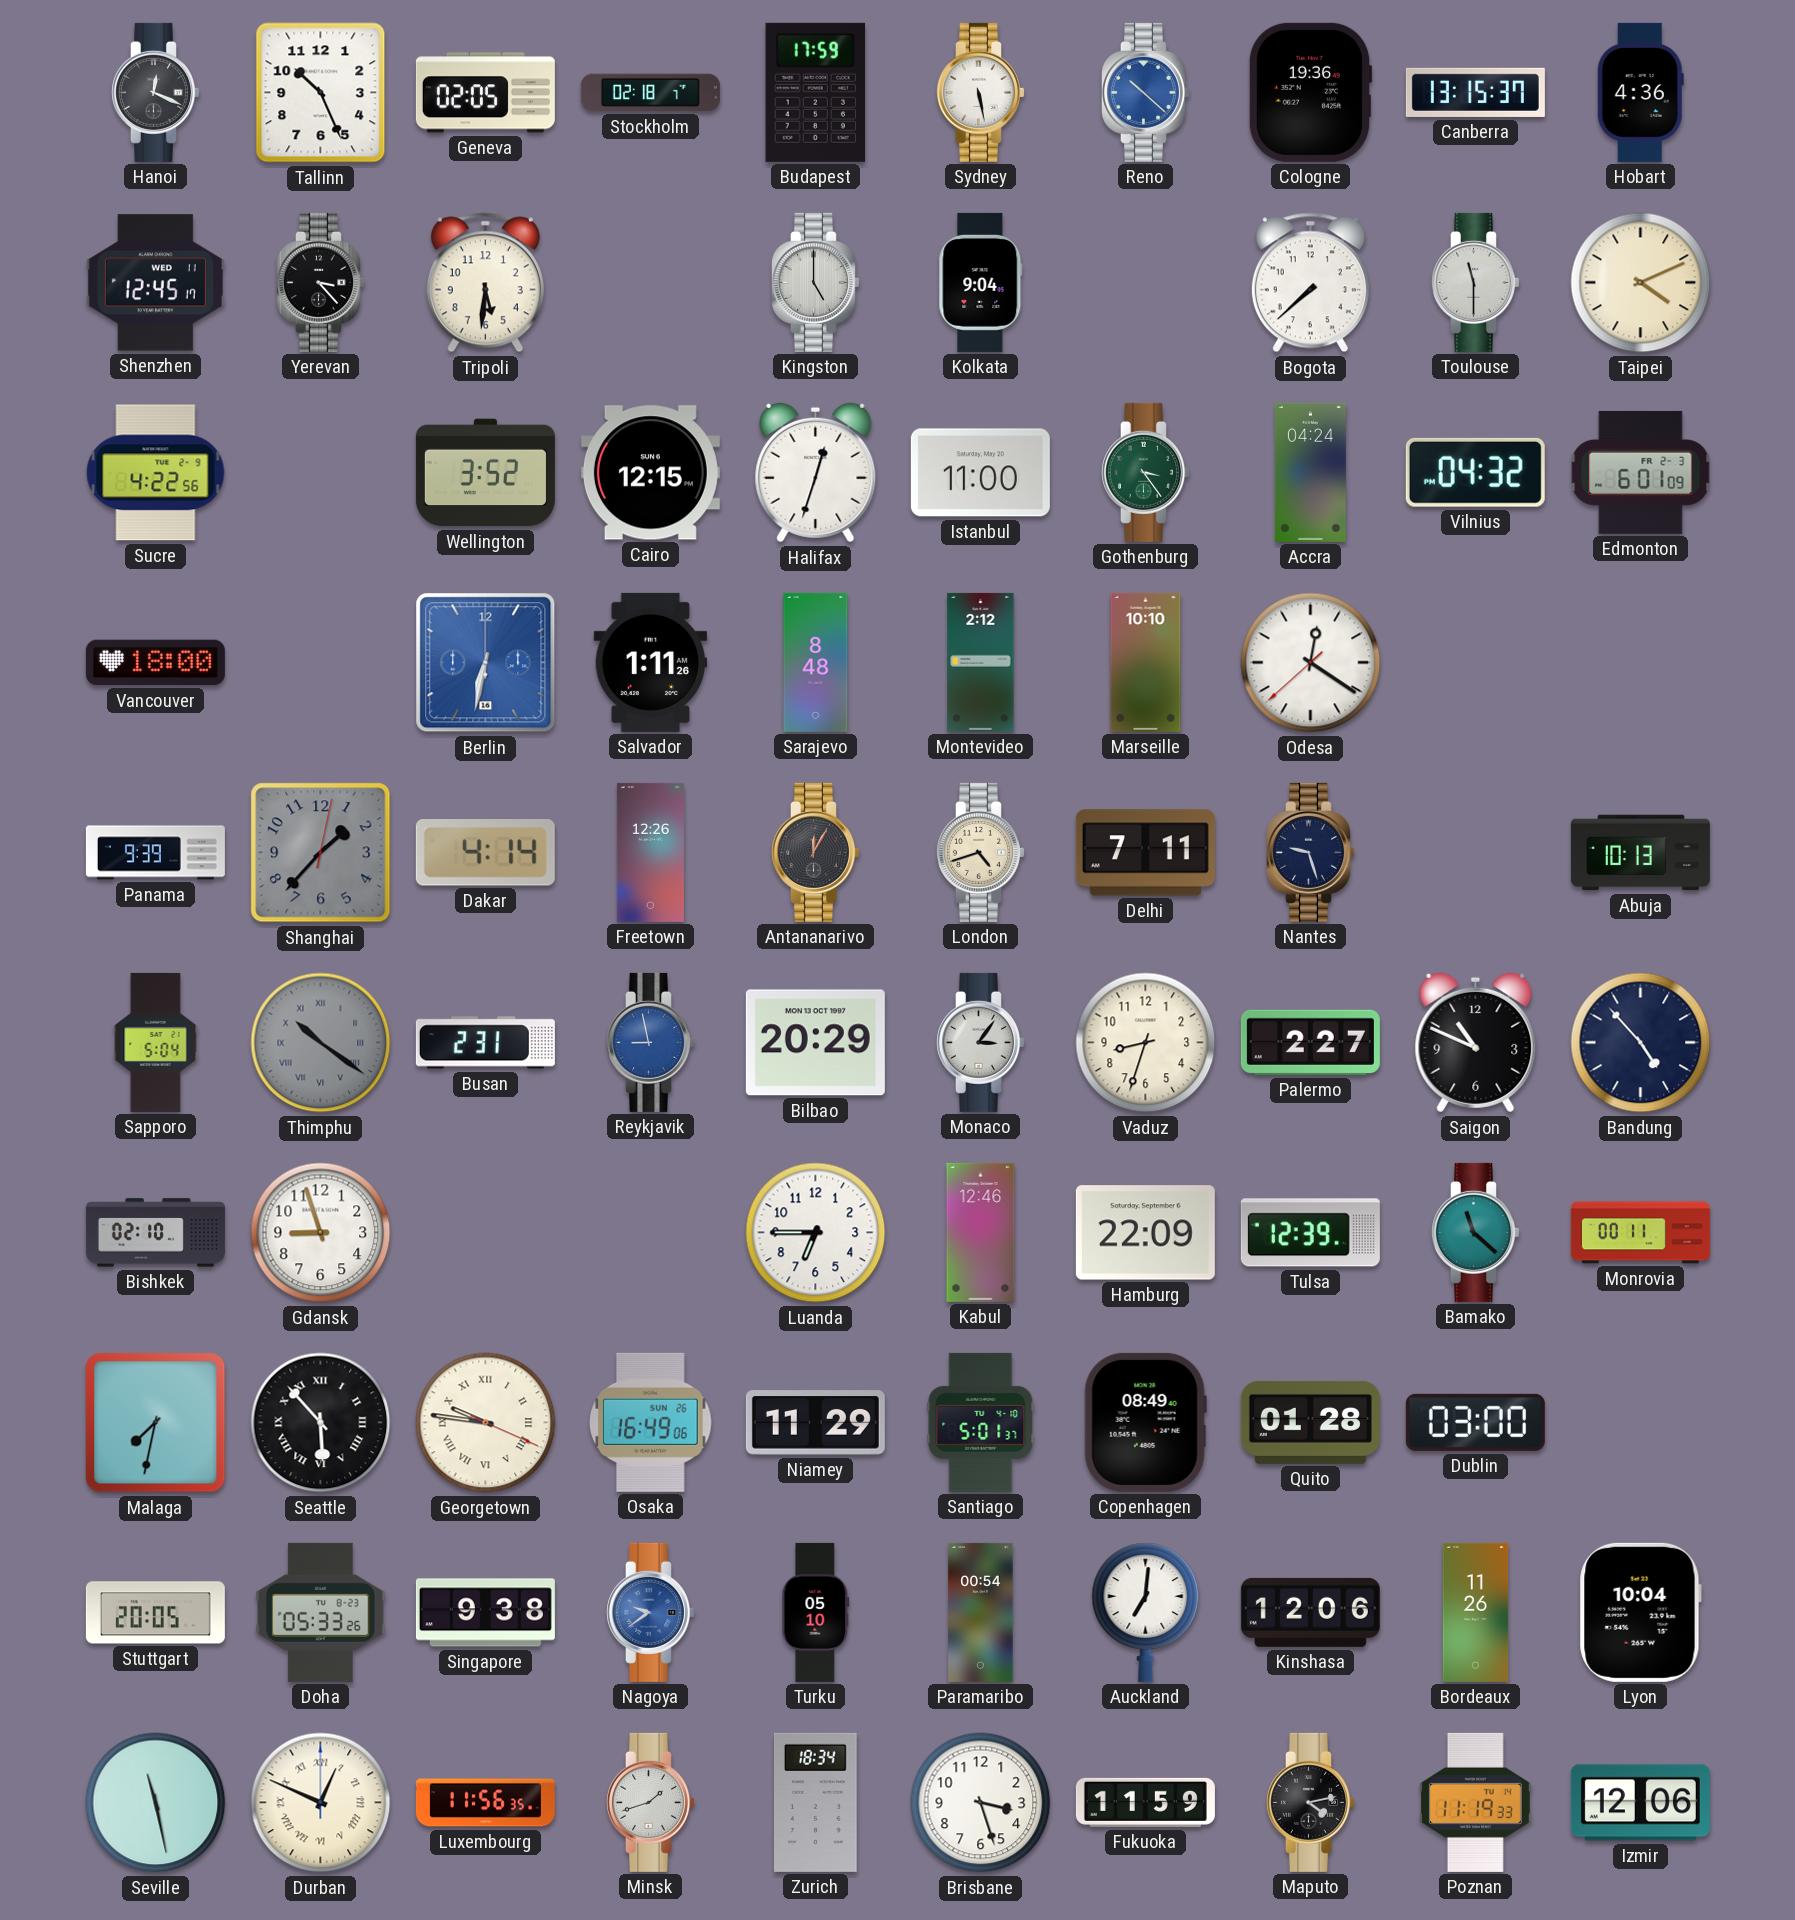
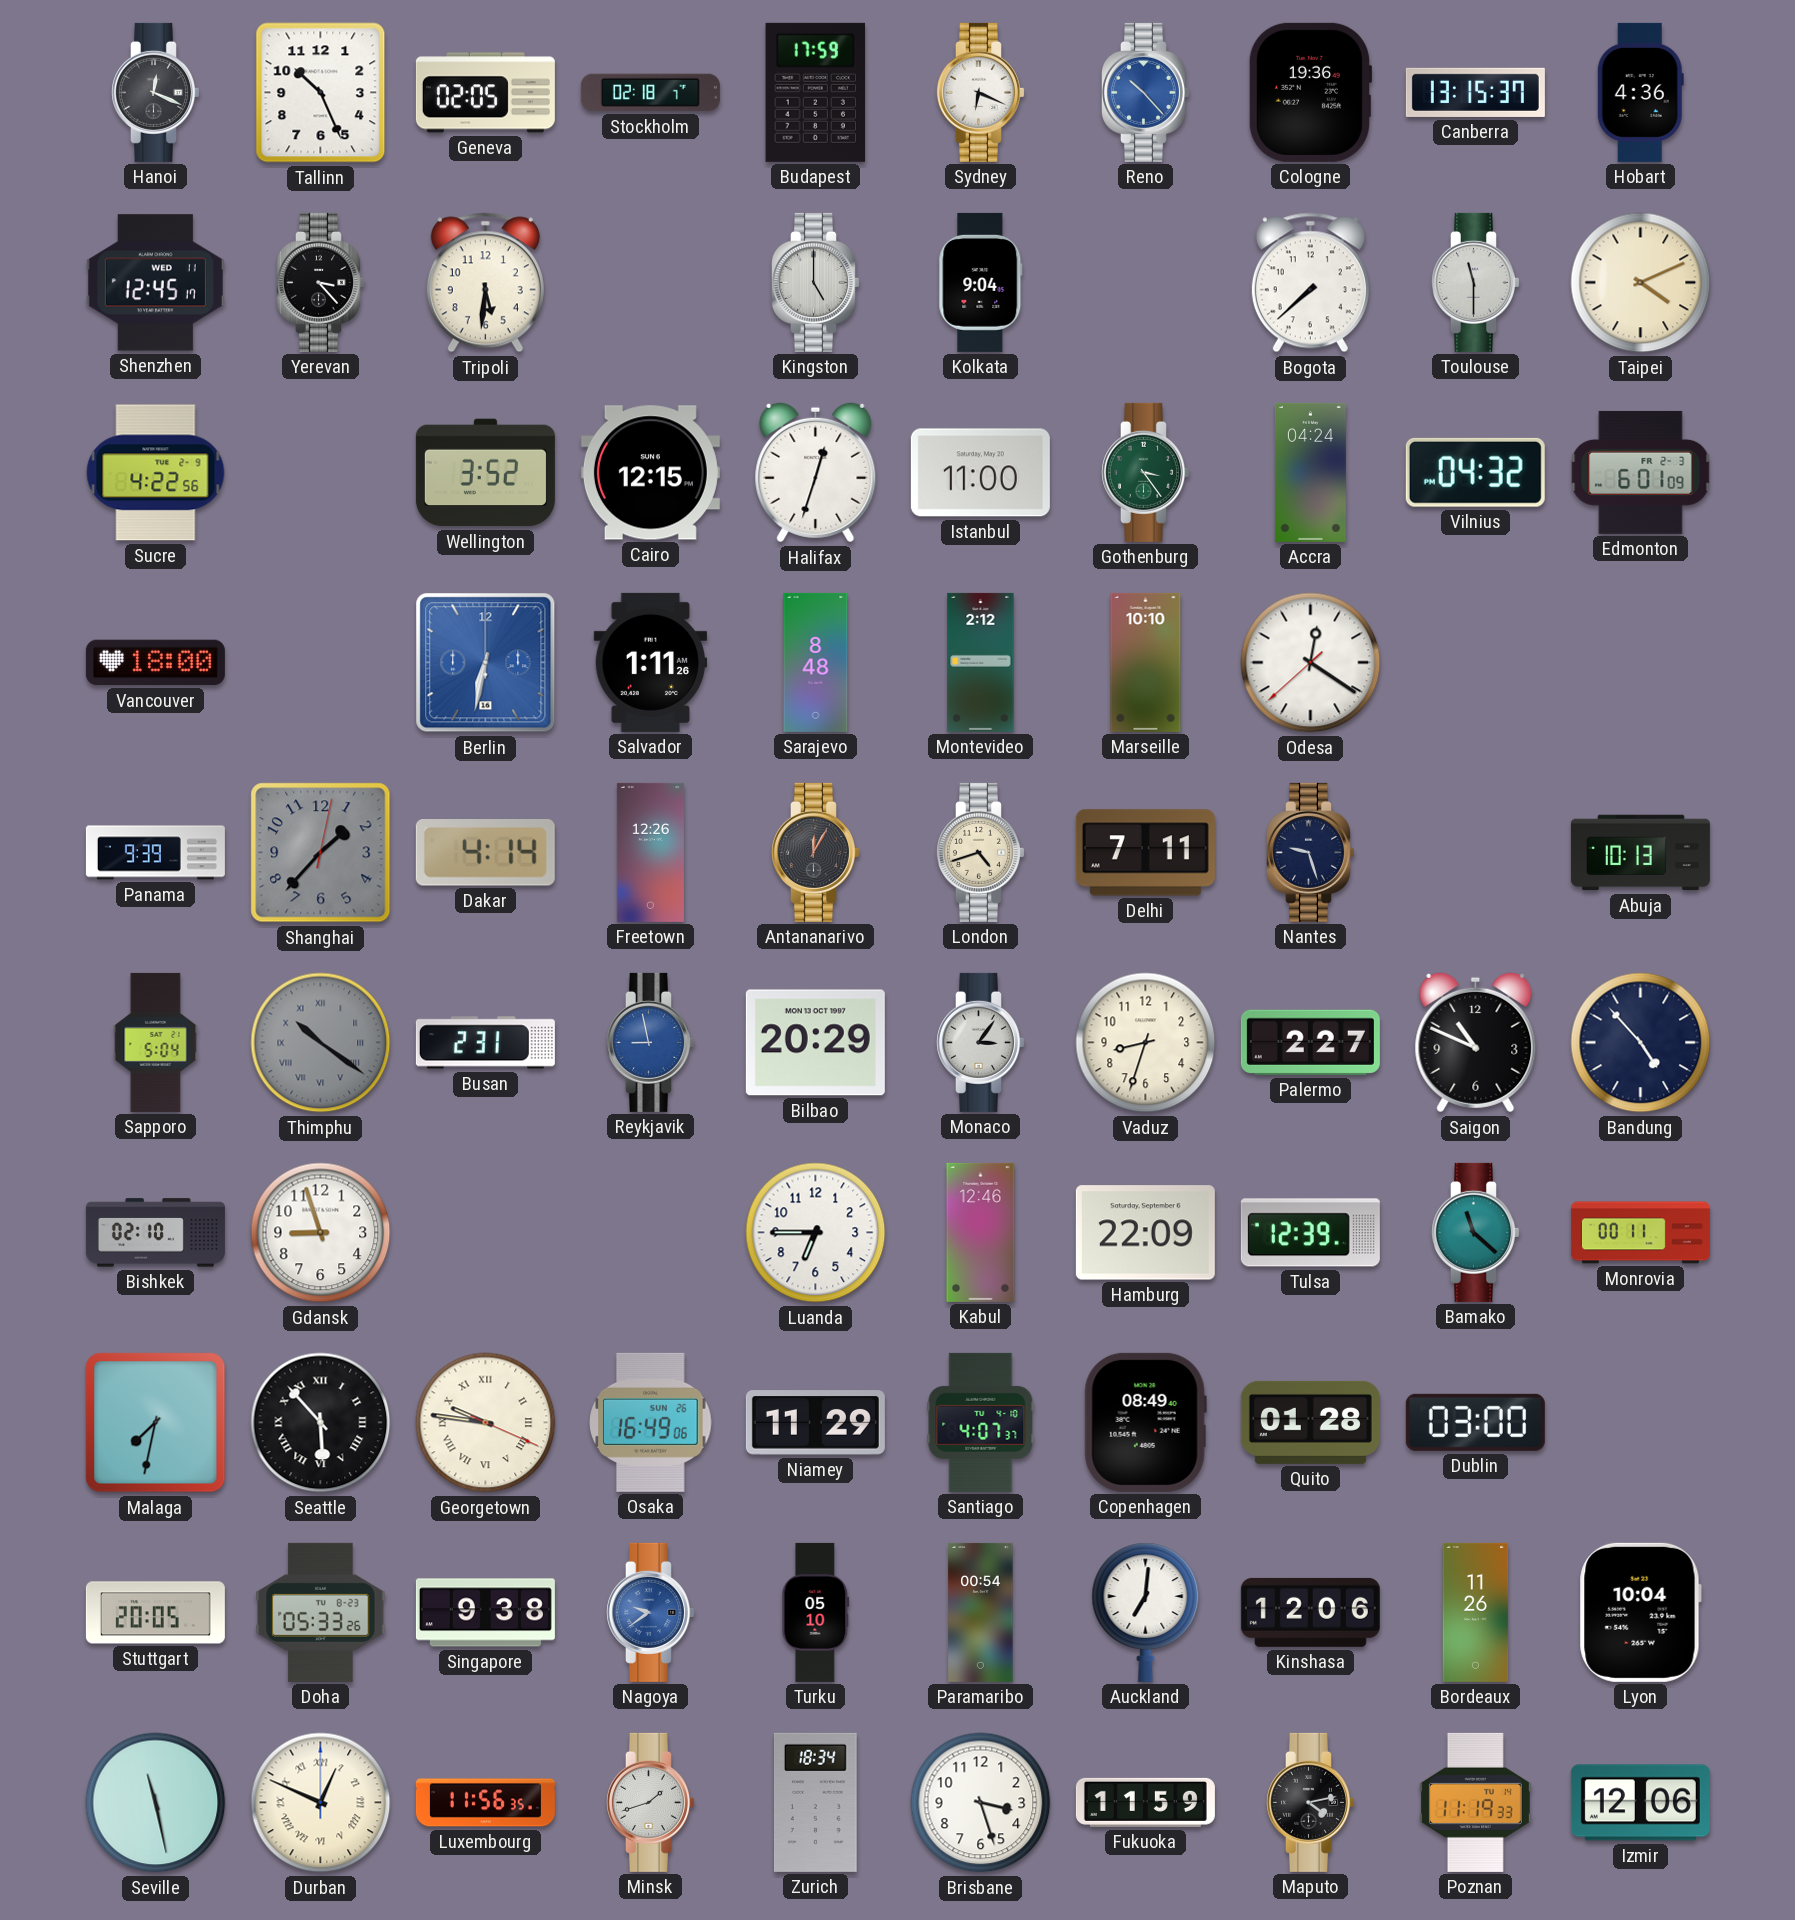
Sydney: 5:28 -> 6:19 (980, 92)
Reno: 10:22 -> 10:23 (1145, 92)
Santiago: 5:01 -> 4:07 (981, 1422)
